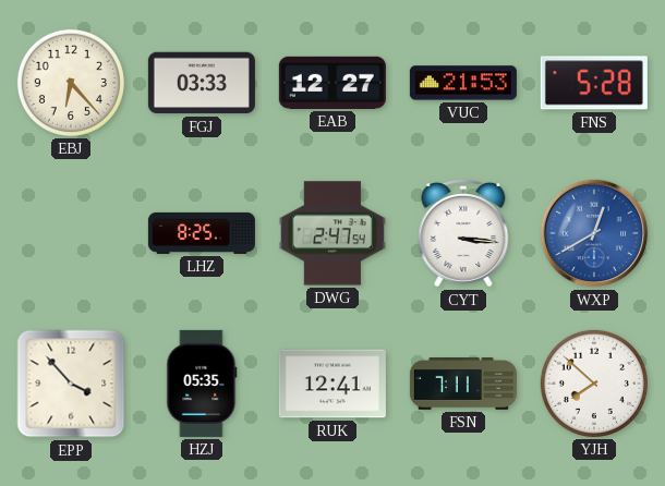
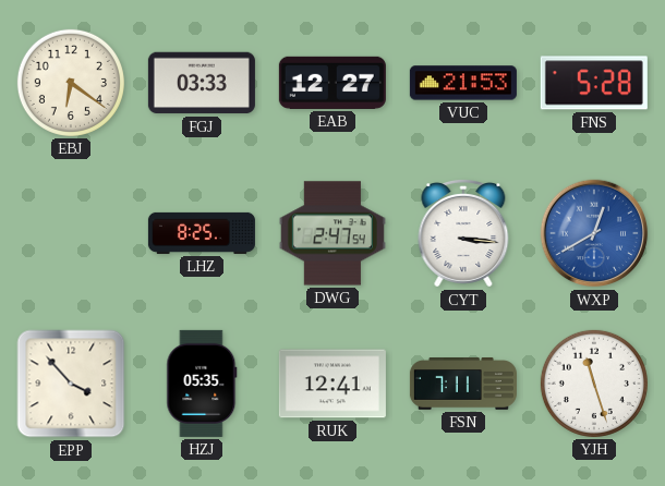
EBJ: 6:23 -> 6:21 (71, 83)
YJH: 7:52 -> 11:27 (594, 384)
